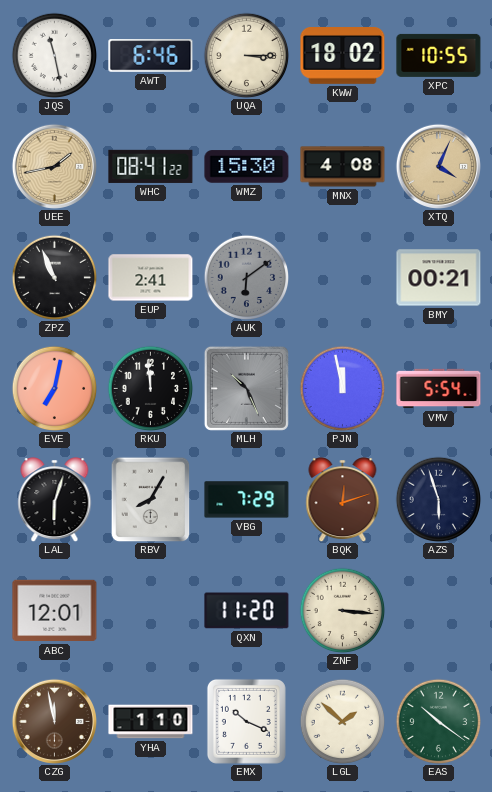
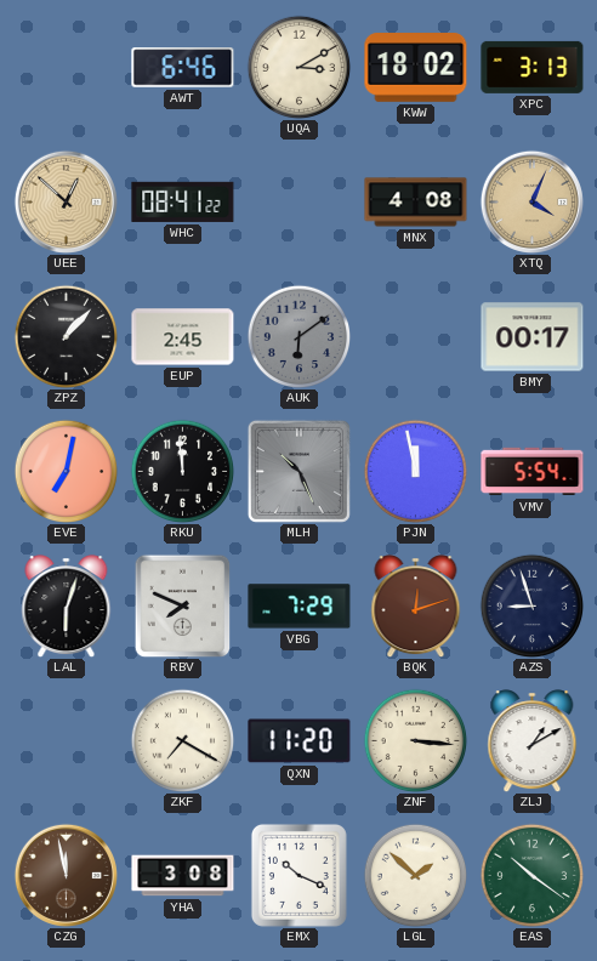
JQS: 11:28 -> none (54, 55)
UQA: 3:15 -> 3:10 (298, 67)
XPC: 10:55 -> 3:13 (533, 67)
UEE: 1:43 -> 12:52 (66, 201)
WMZ: 15:30 -> none (247, 167)
ZPZ: 10:56 -> 1:07 (66, 336)
EUP: 2:41 -> 2:45 (183, 337)
BMY: 00:21 -> 00:17 (533, 337)
RBV: 8:05 -> 7:49 (183, 605)
AZS: 5:57 -> 8:57 (531, 605)
ABC: 12:01 -> none (55, 611)
ZKF: none -> 7:20 (182, 740)
ZLJ: none -> 1:10 (533, 741)
YHA: 1:10 -> 3:08 (183, 876)
